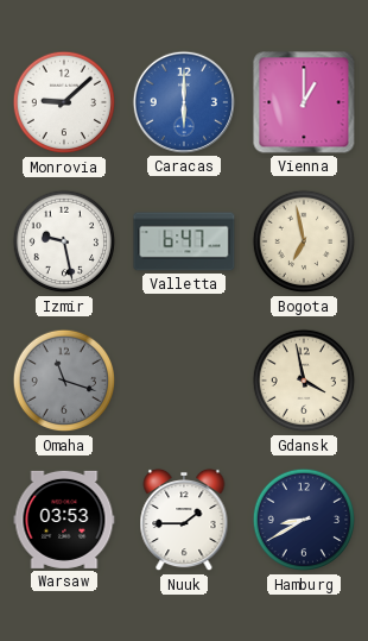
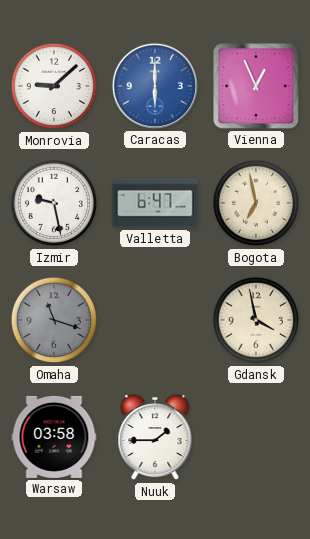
Vienna: 1:00 -> 12:56 (256, 86)
Warsaw: 03:53 -> 03:58 (54, 437)
Hamburg: 8:40 -> none (304, 520)
